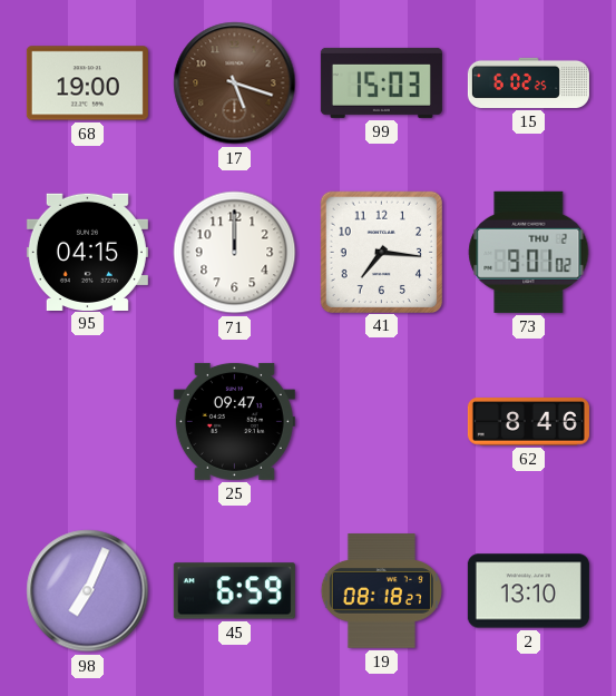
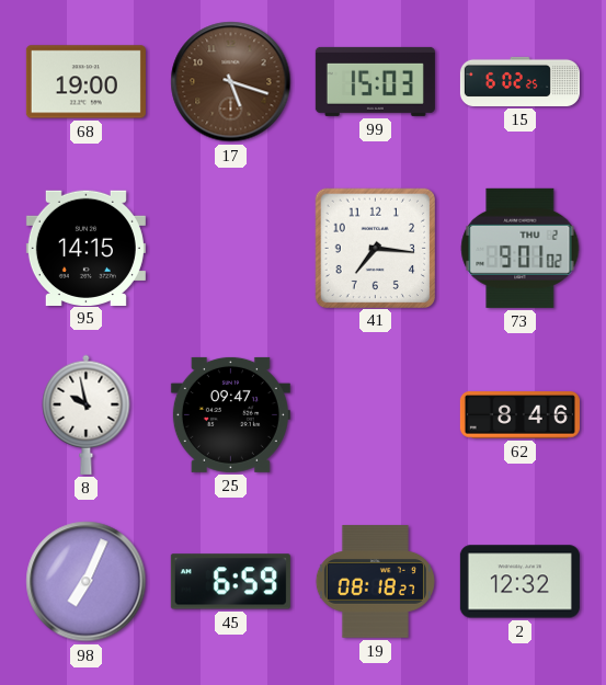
95: 04:15 -> 14:15 (85, 248)
71: 12:00 -> none (235, 253)
8: none -> 9:58 (87, 414)
2: 13:10 -> 12:32 (519, 582)
